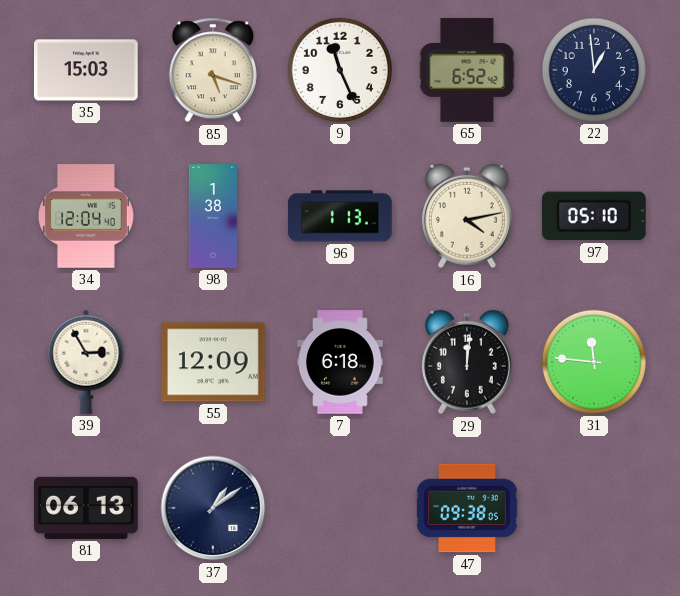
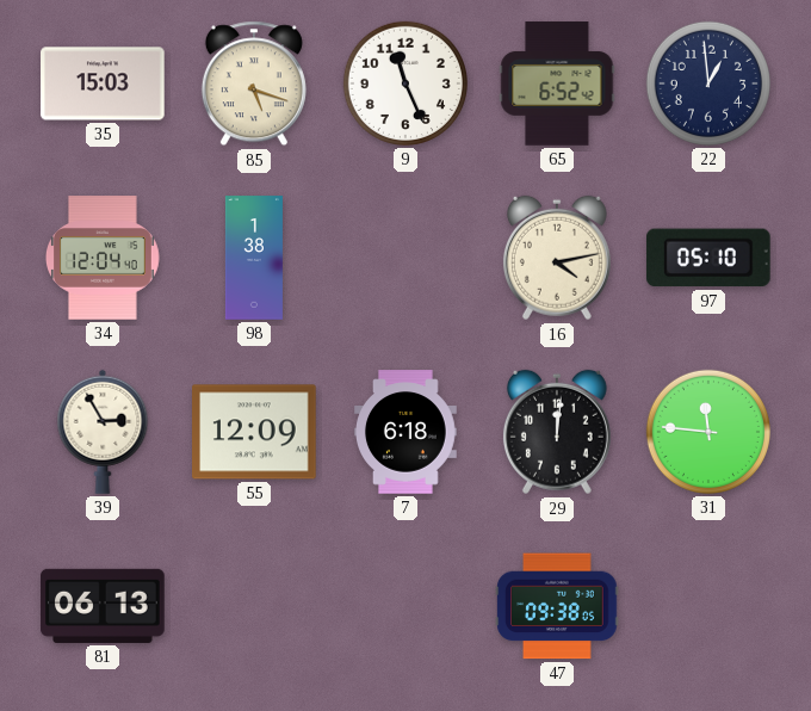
96: 1:13 -> none (340, 216)
37: 1:09 -> none (213, 508)
